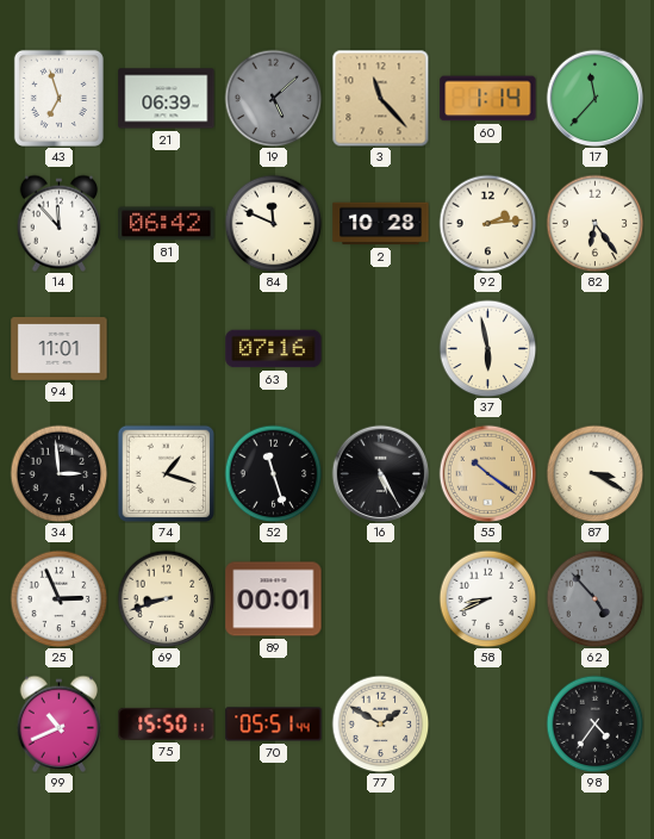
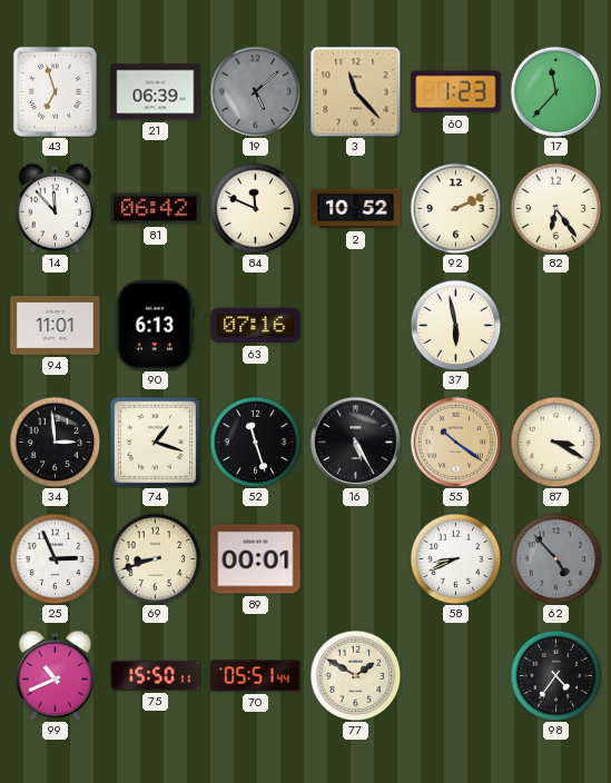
60: 1:14 -> 1:23 (456, 92)
2: 10:28 -> 10:52 (356, 209)
92: 2:14 -> 2:11 (455, 208)
90: none -> 6:13 (155, 326)
